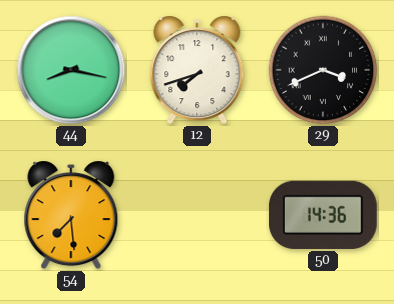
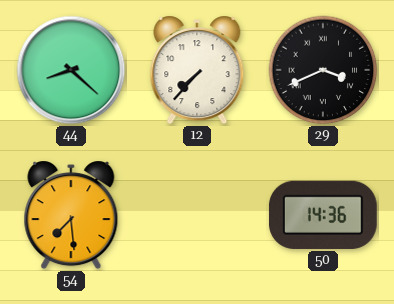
44: 8:17 -> 8:22 (71, 70)
12: 7:42 -> 7:37 (197, 70)
